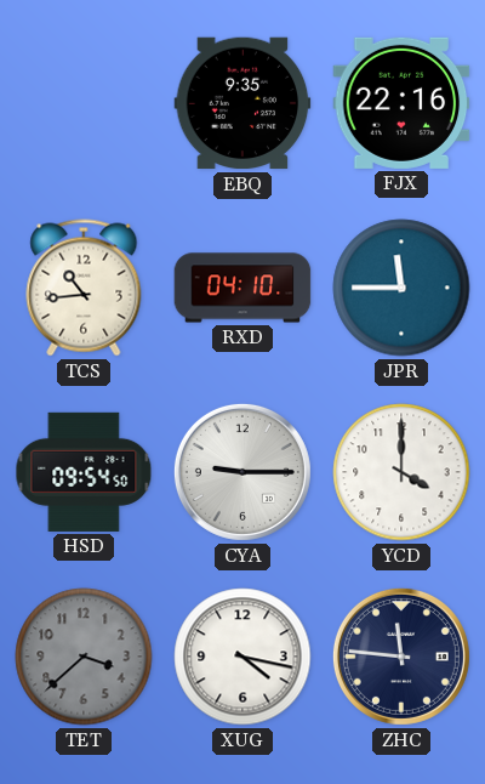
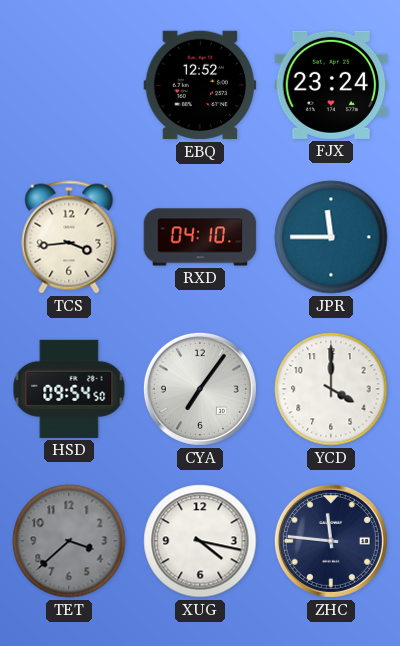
EBQ: 9:35 -> 12:52 (200, 85)
FJX: 22:16 -> 23:24 (331, 85)
TCS: 10:44 -> 3:44 (69, 237)
CYA: 9:15 -> 7:06 (200, 389)
